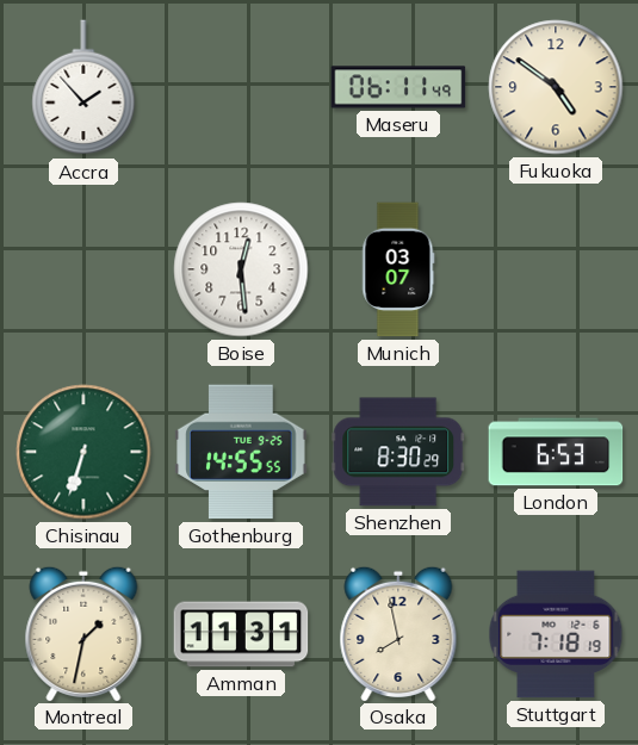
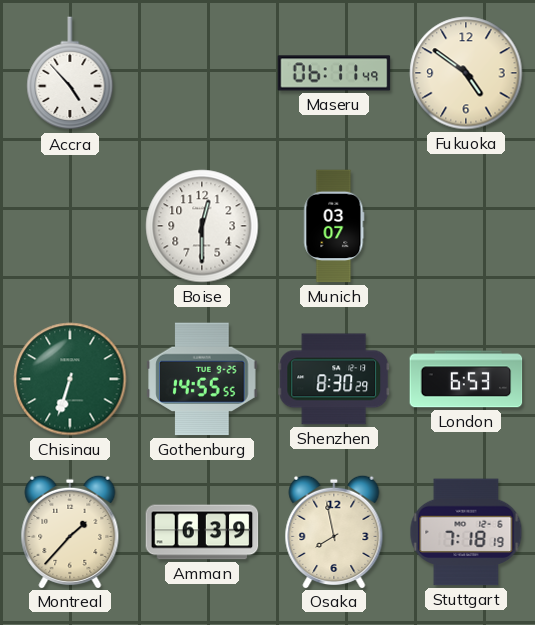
Accra: 1:53 -> 4:53 (70, 74)
Boise: 12:29 -> 12:30 (202, 226)
Montreal: 1:32 -> 1:37 (70, 531)
Amman: 11:31 -> 6:39 (202, 532)
